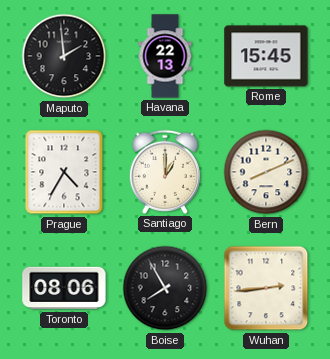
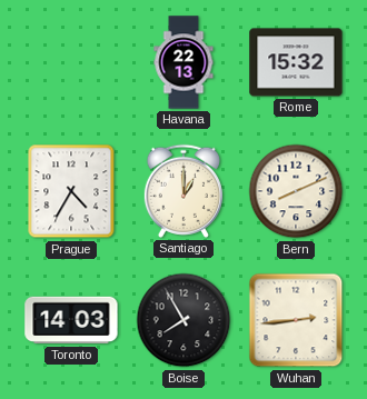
Maputo: 1:59 -> none (64, 56)
Rome: 15:45 -> 15:32 (296, 62)
Toronto: 08:06 -> 14:03 (71, 320)
